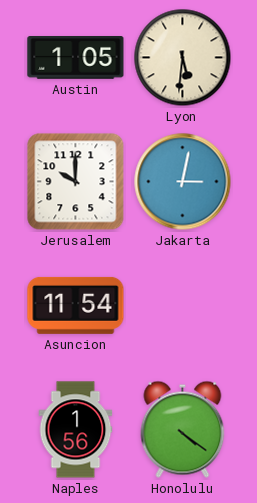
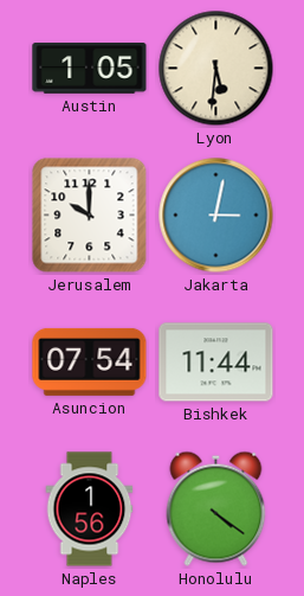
Asuncion: 11:54 -> 07:54 (90, 361)
Bishkek: none -> 11:44 (216, 363)
